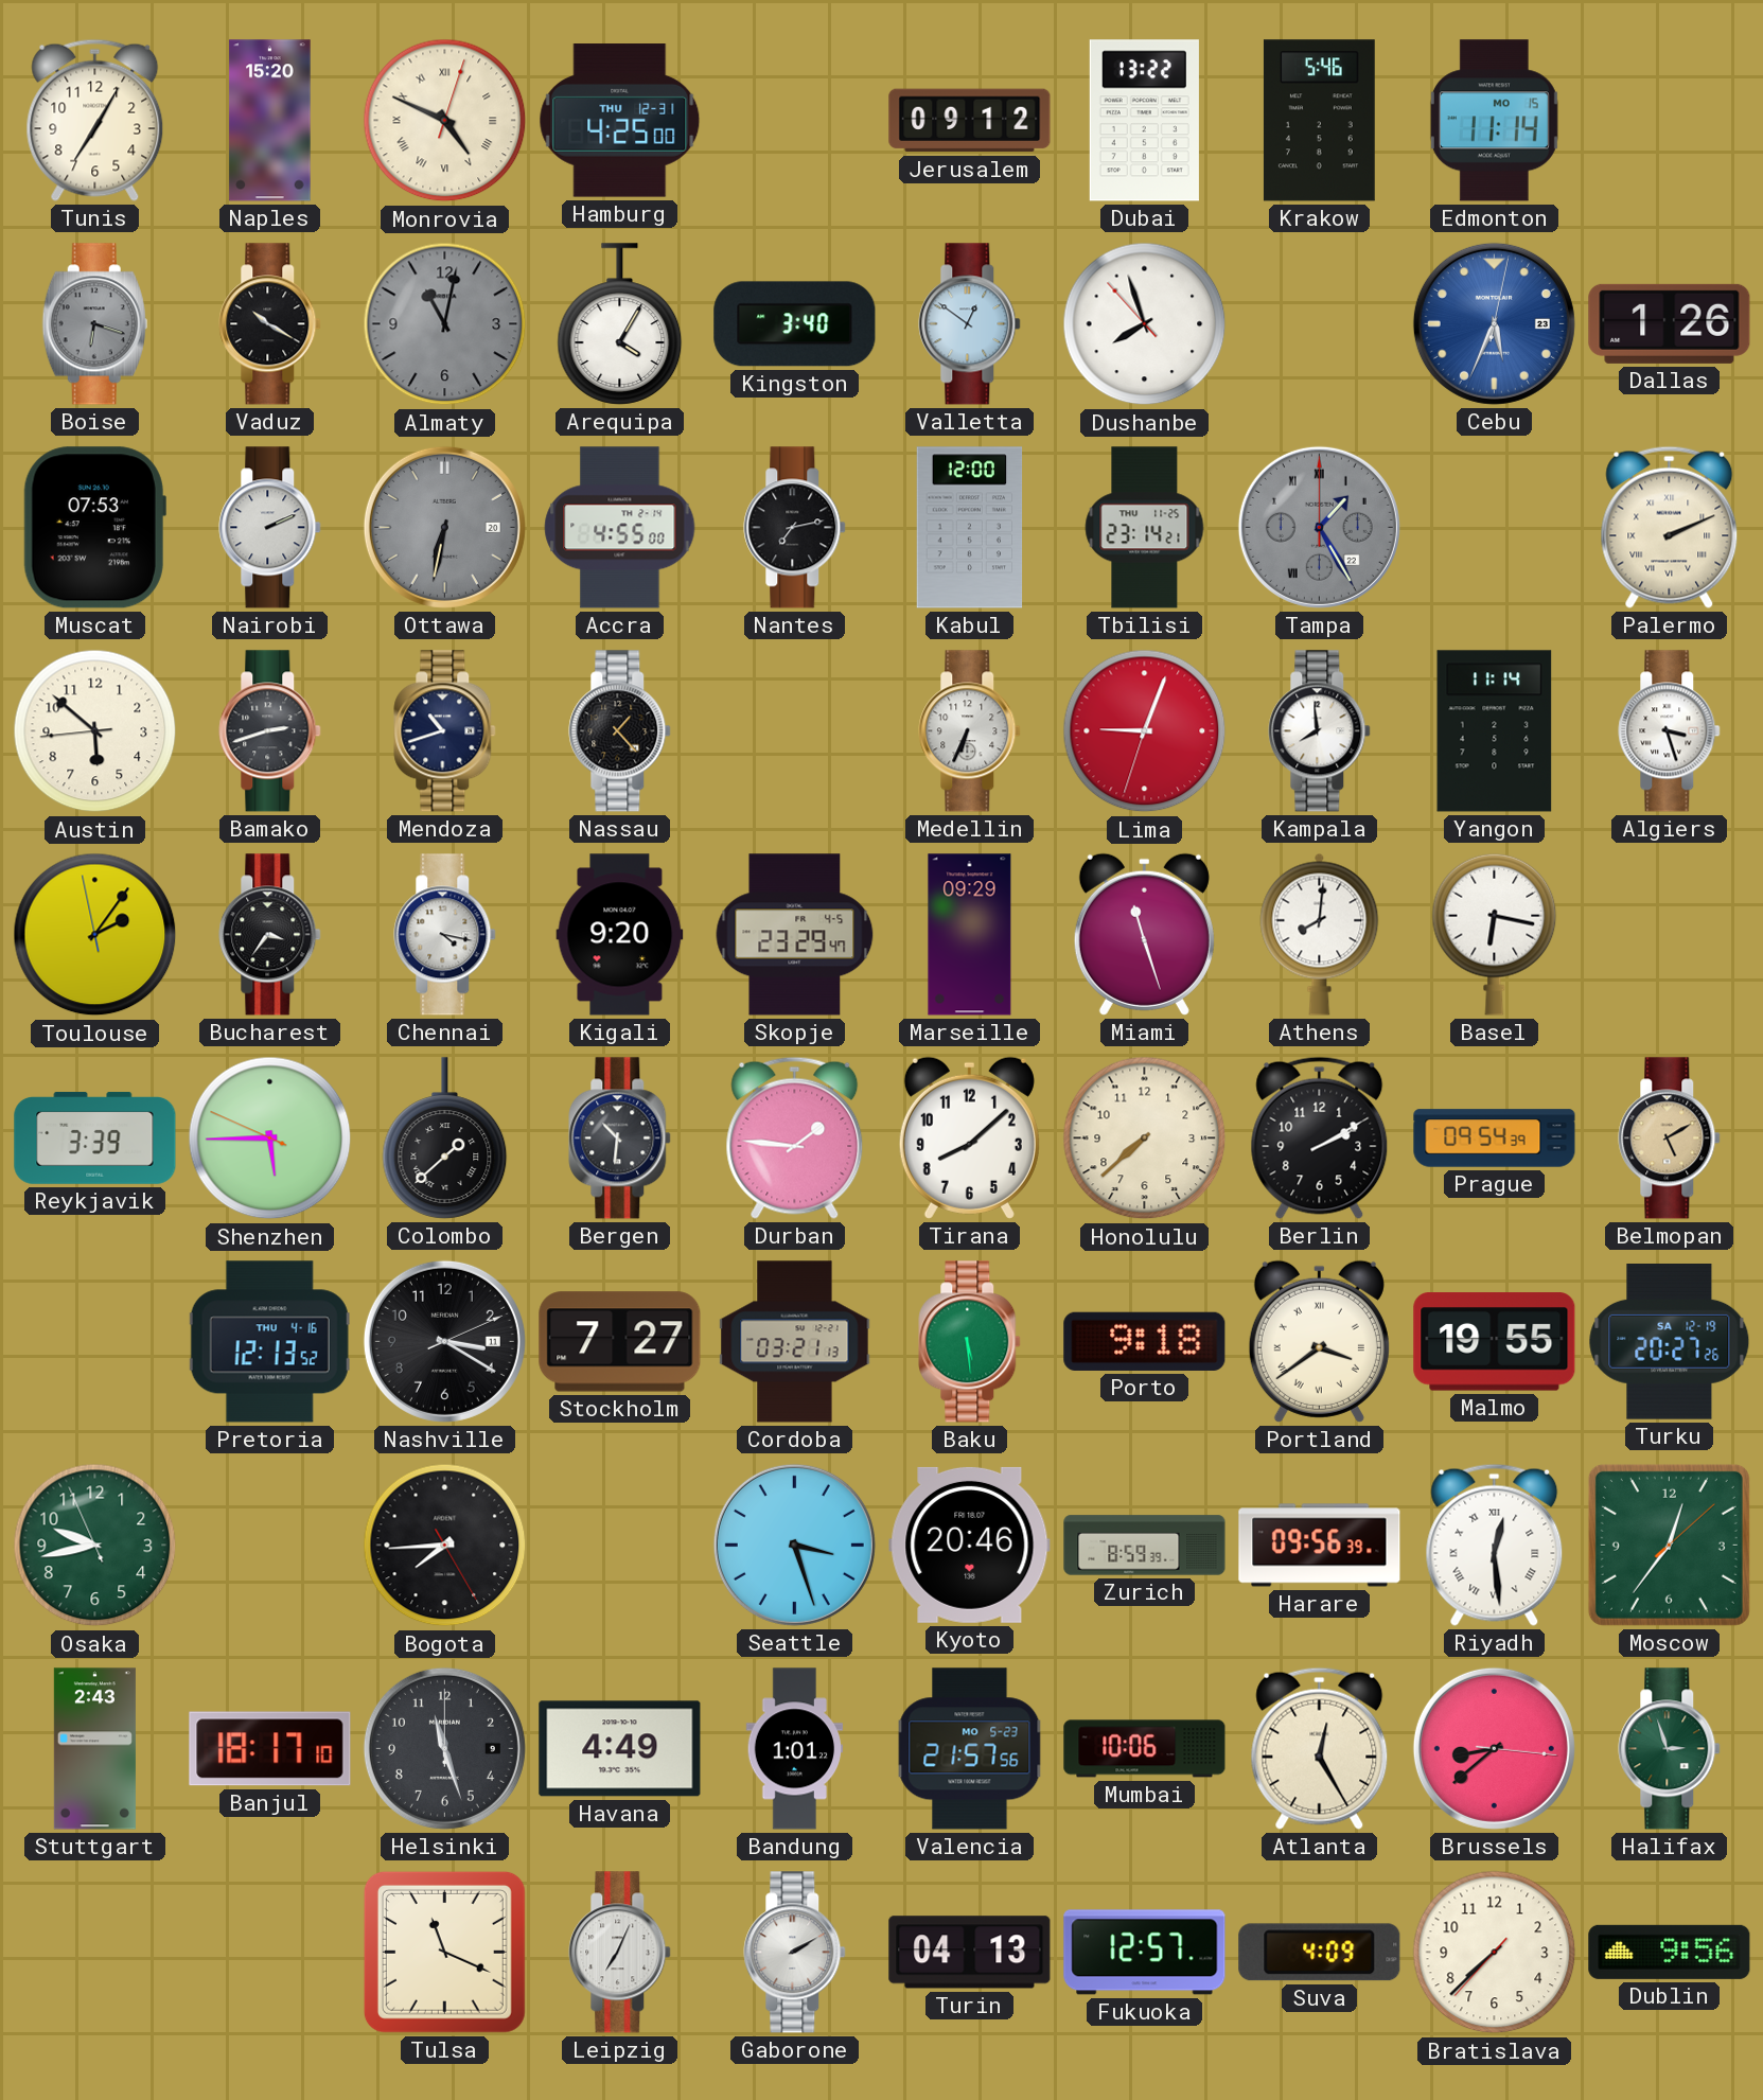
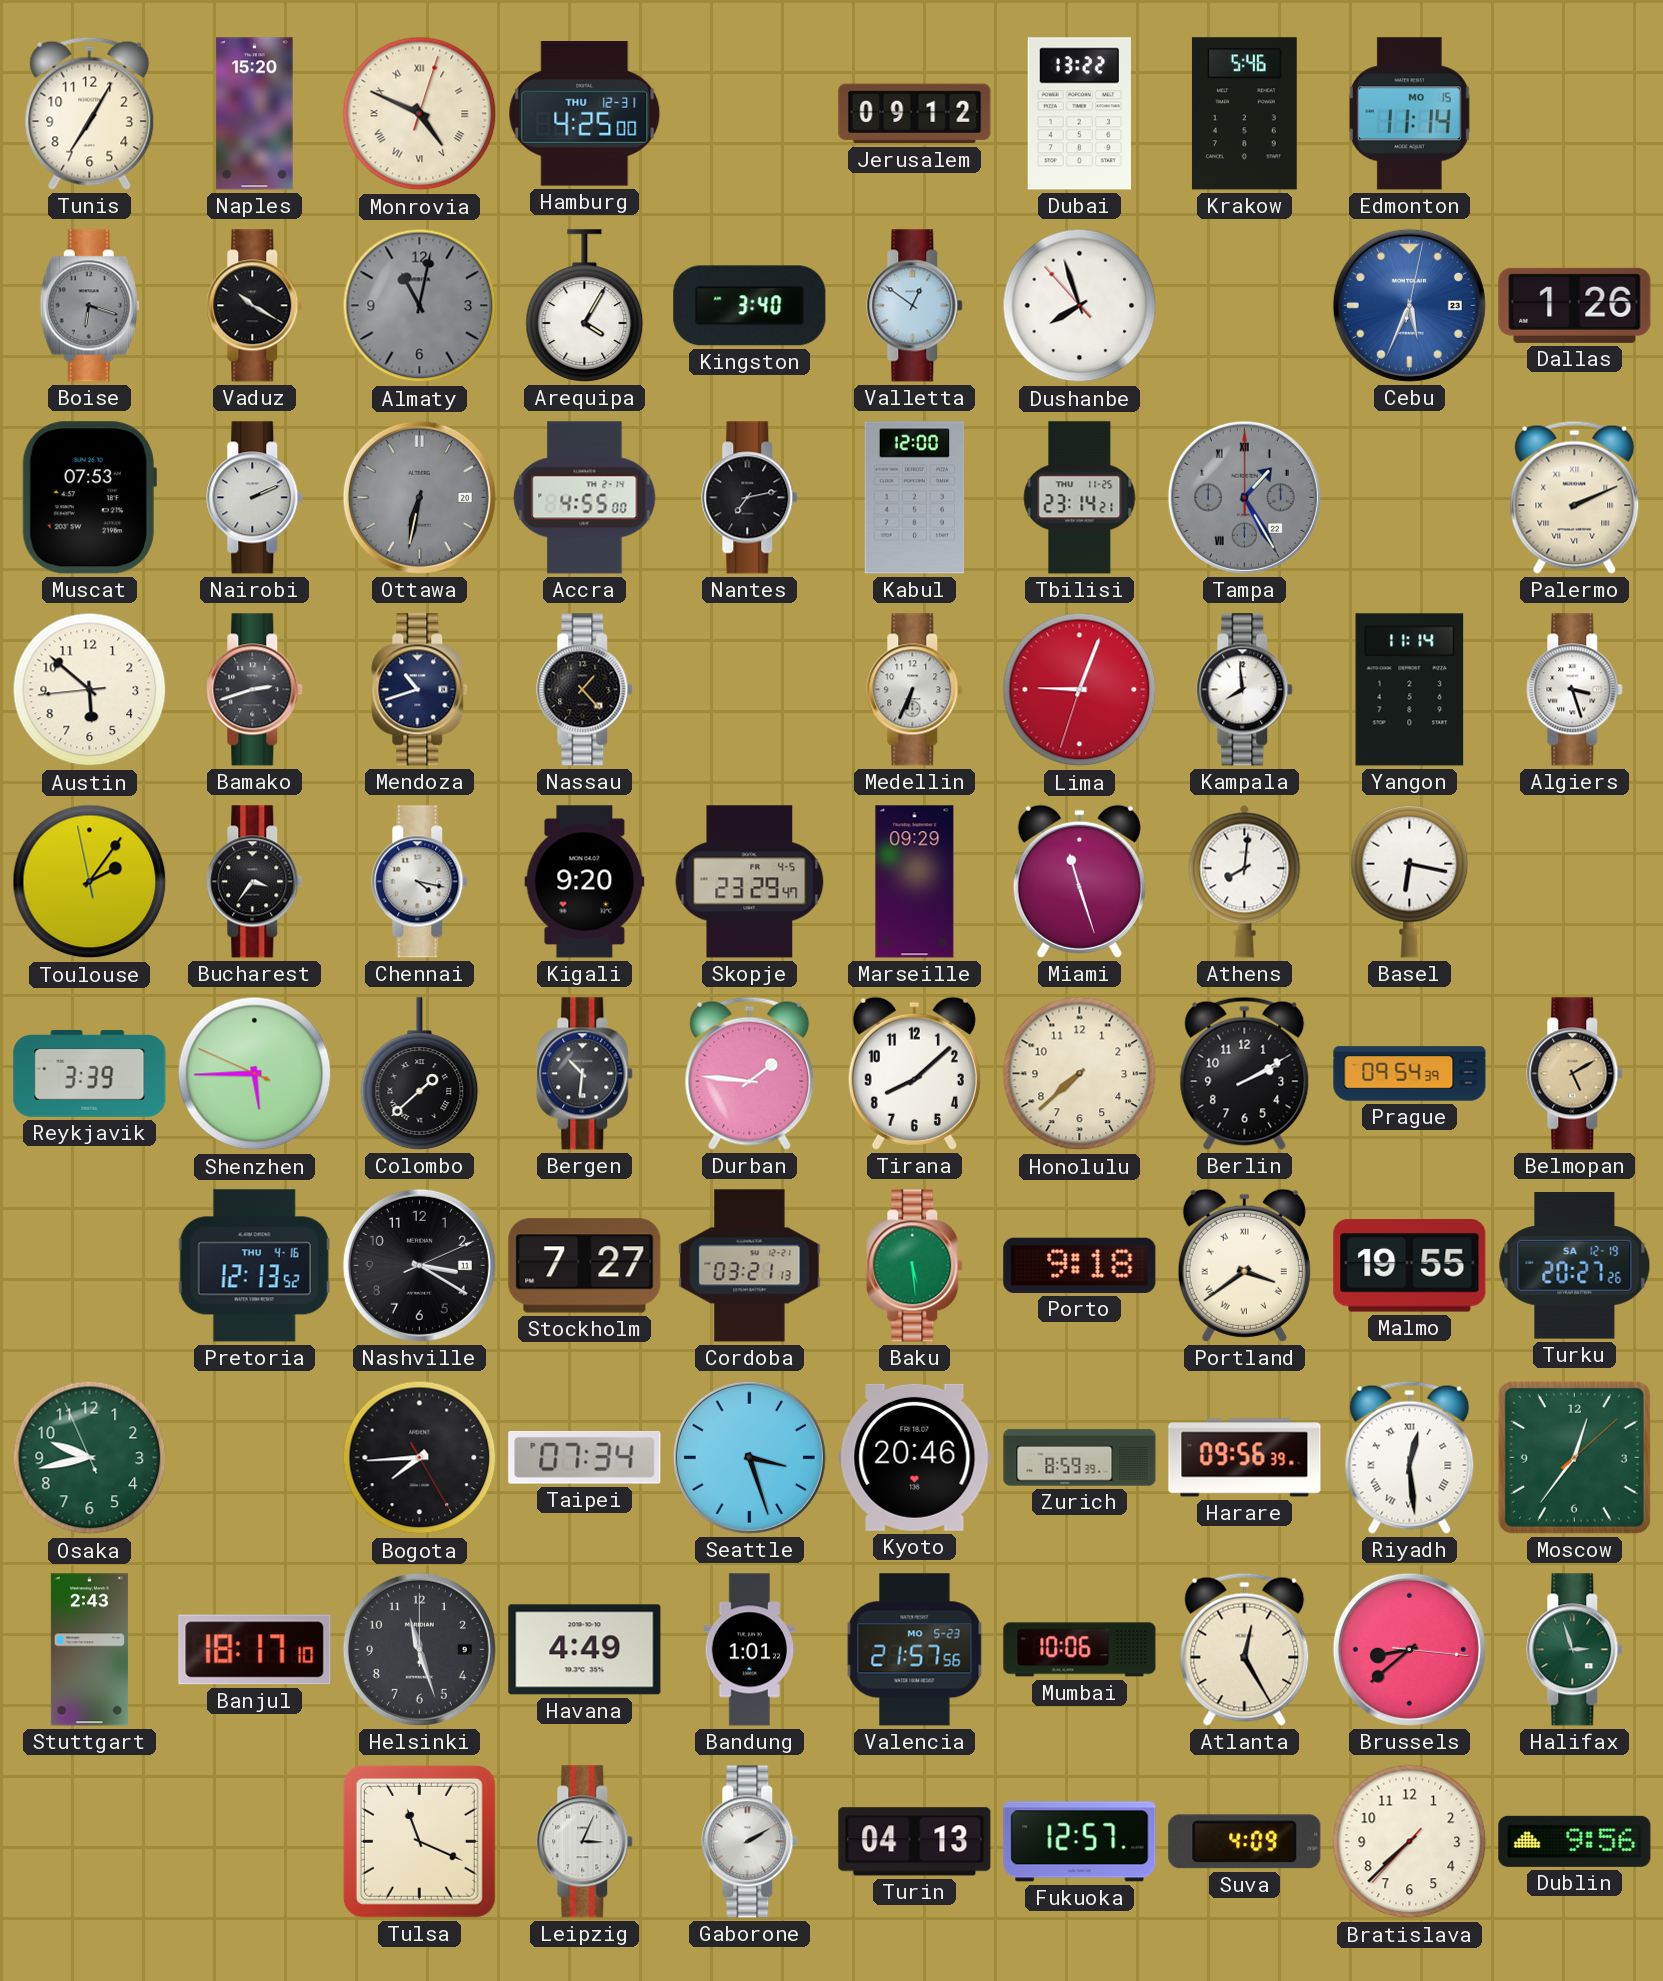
Taipei: none -> 07:34 (585, 1458)
Leipzig: 7:04 -> 3:04 (585, 1842)
